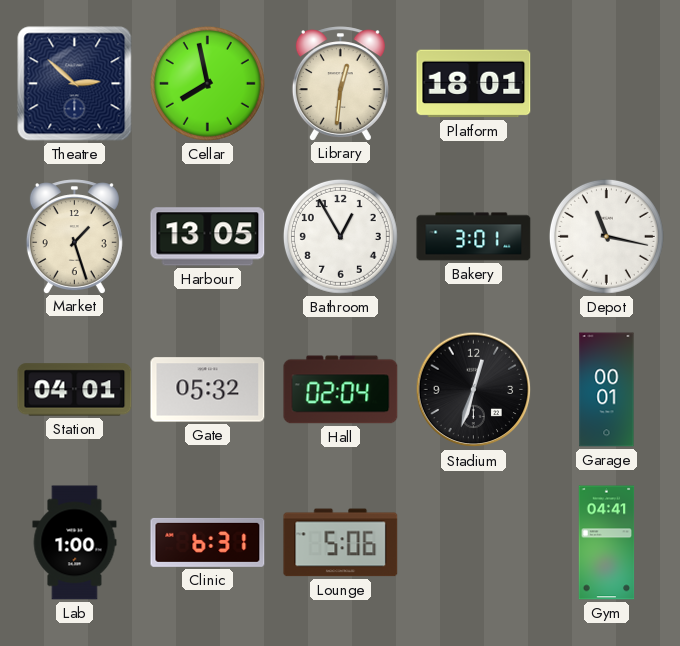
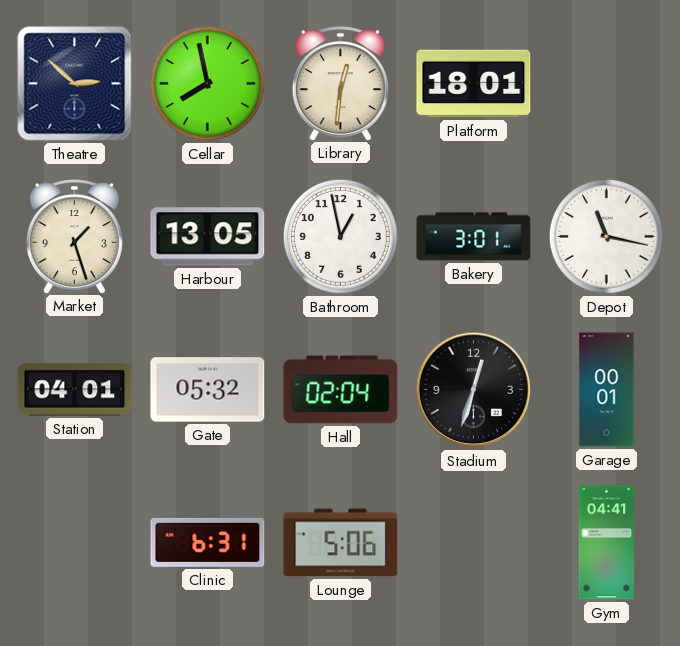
Bathroom: 12:55 -> 12:58 (340, 236)
Lab: 1:00 -> none (75, 543)
